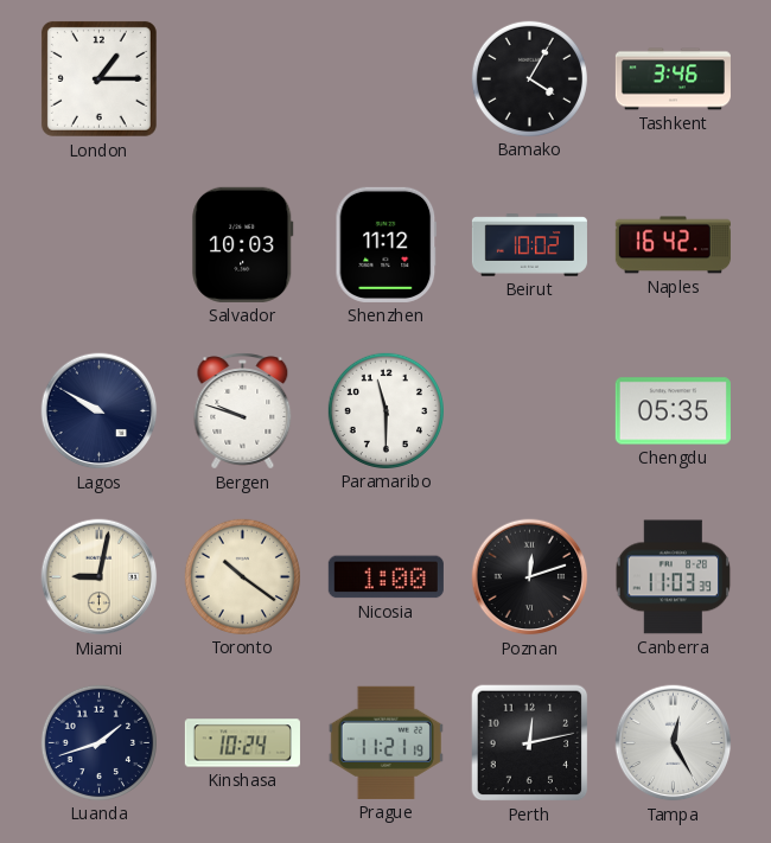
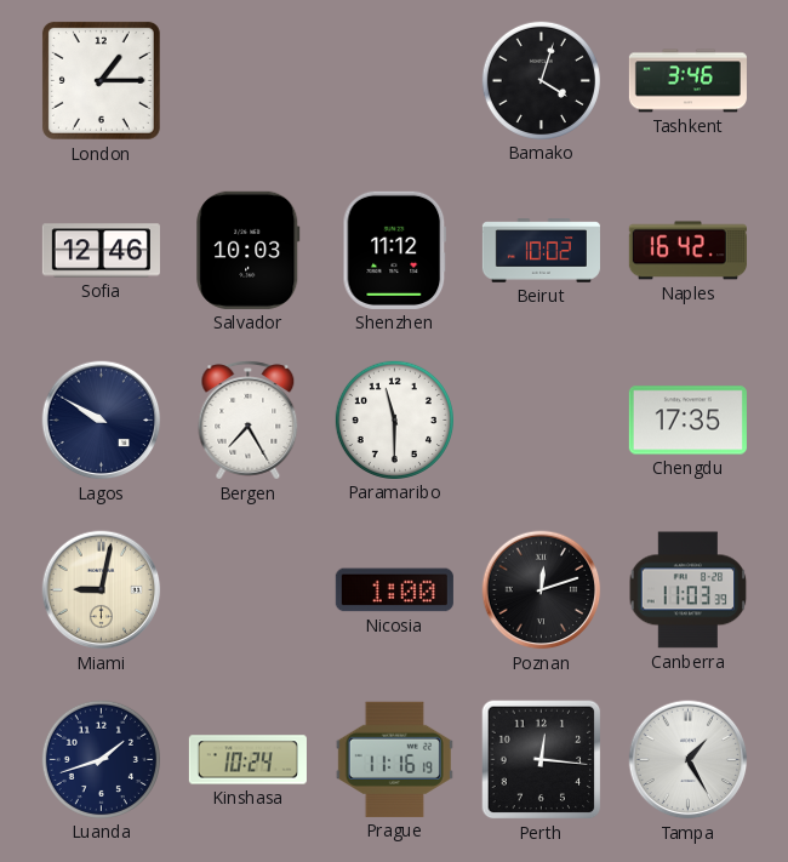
Bamako: 4:05 -> 4:03 (541, 80)
Sofia: none -> 12:46 (101, 251)
Bergen: 9:48 -> 7:25 (249, 421)
Chengdu: 05:35 -> 17:35 (687, 421)
Toronto: 10:21 -> none (242, 576)
Prague: 11:21 -> 11:16 (394, 759)
Perth: 12:13 -> 12:16 (542, 760)
Tampa: 12:25 -> 1:25 (689, 760)
